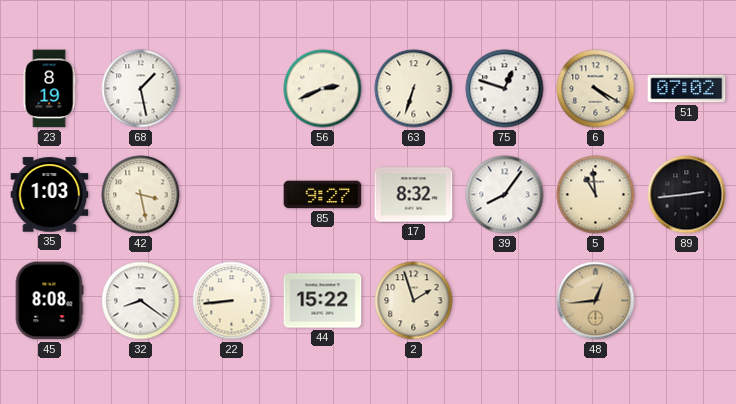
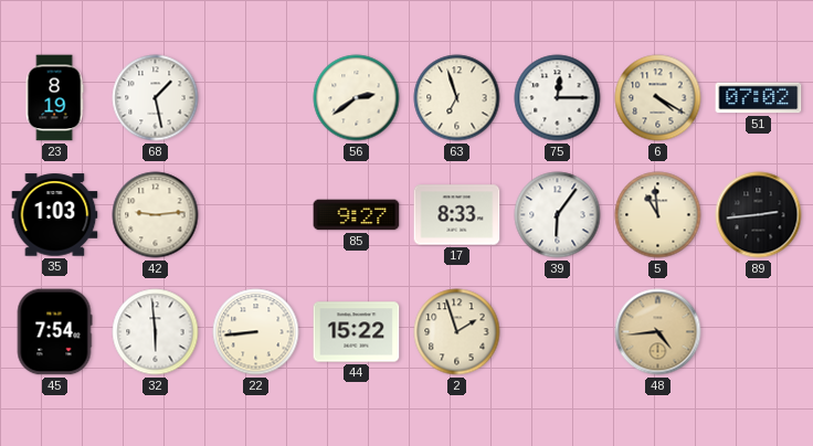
56: 2:41 -> 2:39 (357, 98)
63: 6:33 -> 6:57 (457, 98)
75: 12:48 -> 12:15 (558, 98)
42: 3:28 -> 9:14 (156, 215)
17: 8:32 -> 8:33 (457, 215)
39: 8:06 -> 6:06 (558, 215)
45: 8:08 -> 7:54 (54, 332)
32: 8:21 -> 5:59 (156, 332)
48: 12:44 -> 4:44 (658, 332)
